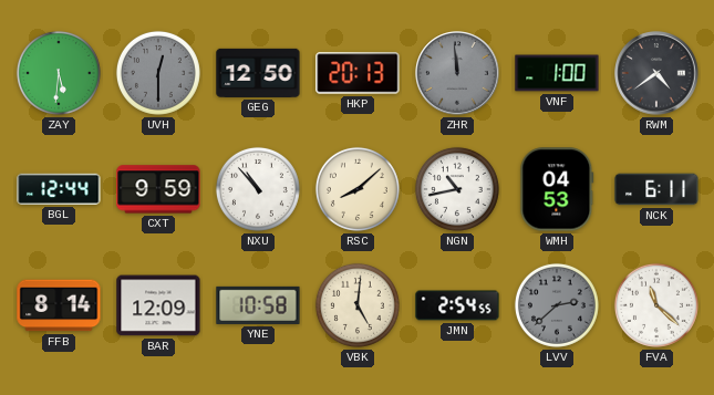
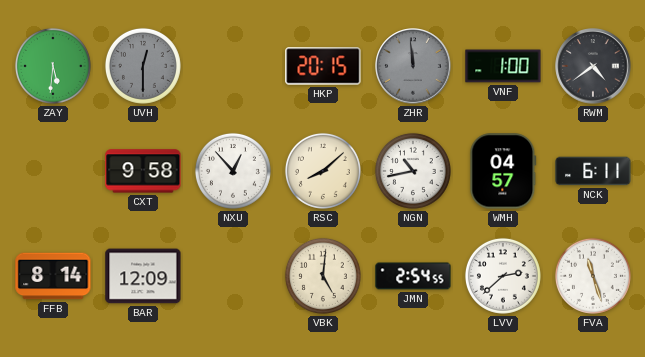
GEG: 12:50 -> none (258, 73)
HKP: 20:13 -> 20:15 (323, 66)
BGL: 12:44 -> none (59, 189)
CXT: 9:59 -> 9:58 (143, 171)
NXU: 10:53 -> 12:53 (233, 171)
WMH: 04:53 -> 04:57 (503, 171)
YNE: 10:58 -> none (258, 305)
LVV dial: grey -> white (503, 276)
FVA: 11:22 -> 11:27 (593, 276)
